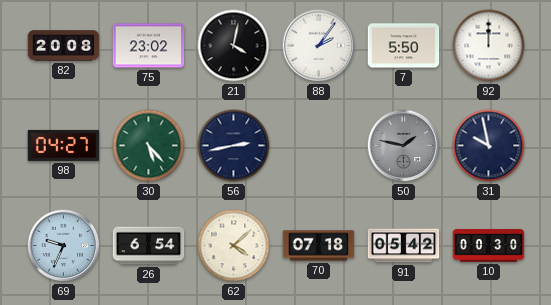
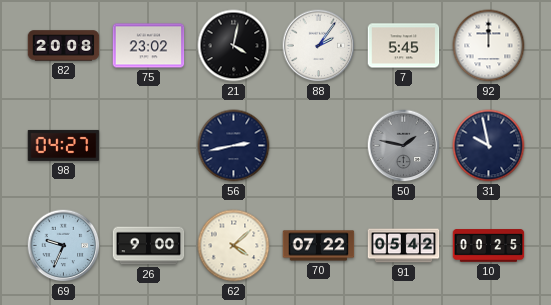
7: 5:50 -> 5:45 (404, 46)
30: 5:23 -> none (149, 146)
26: 6:54 -> 9:00 (149, 246)
70: 07:18 -> 07:22 (319, 246)
10: 00:30 -> 00:25 (489, 246)
